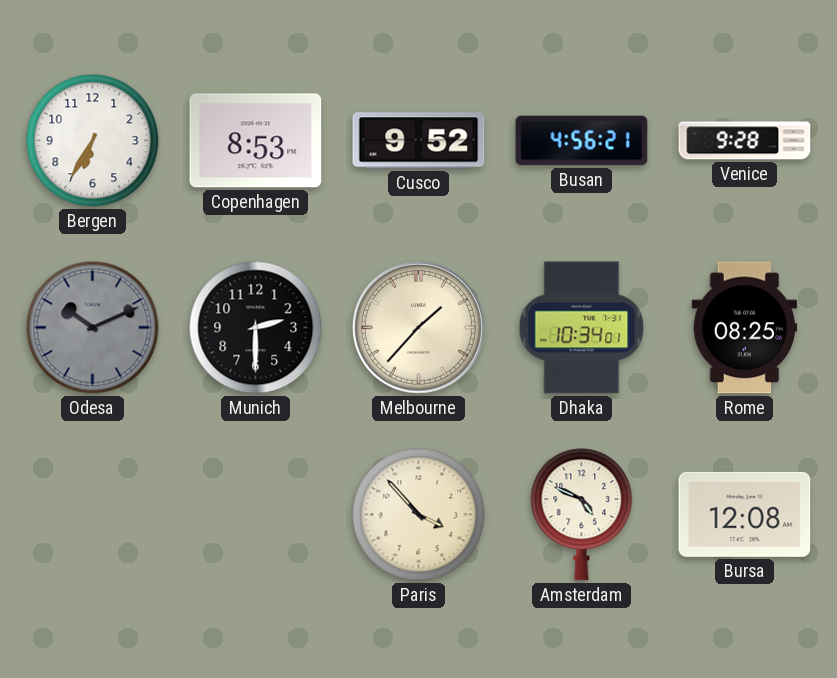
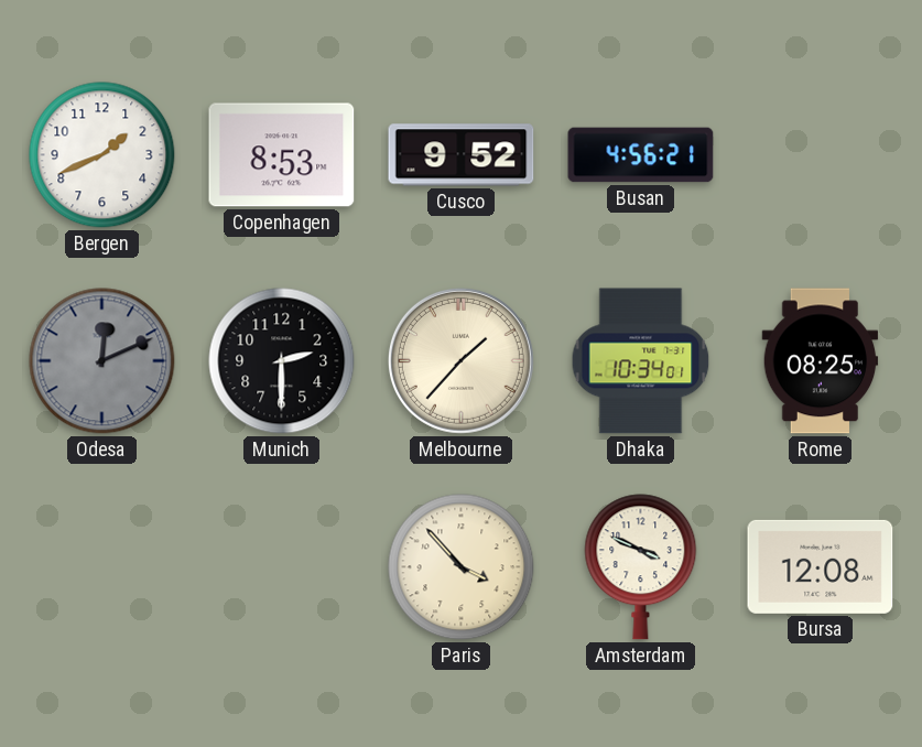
Bergen: 6:35 -> 1:41 (102, 155)
Venice: 9:28 -> none (745, 141)
Odesa: 10:11 -> 12:11 (102, 361)
Amsterdam: 4:49 -> 3:49 (641, 567)
